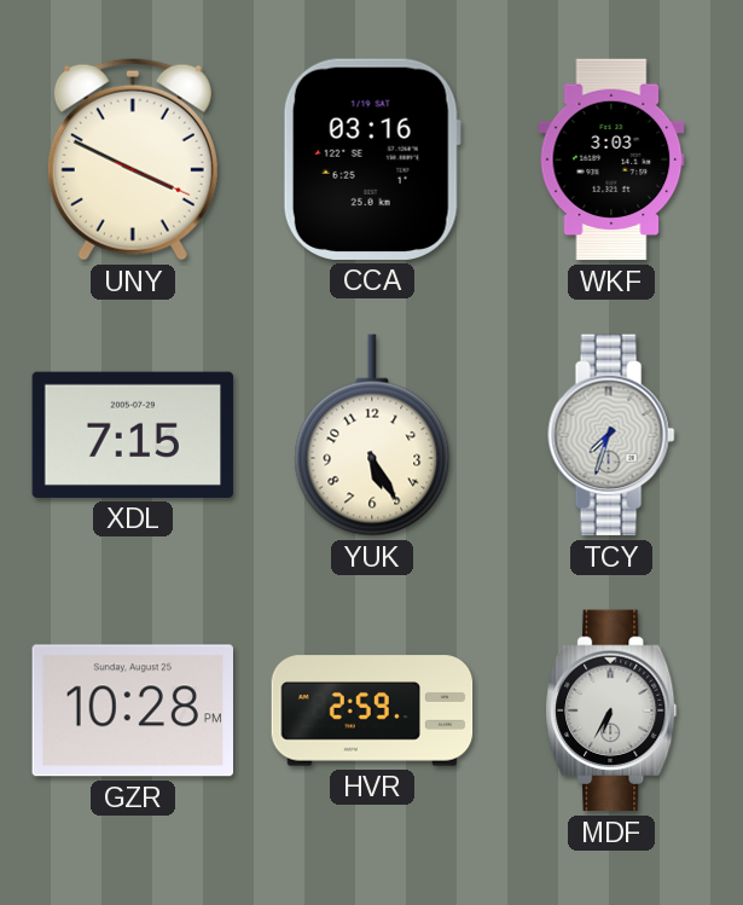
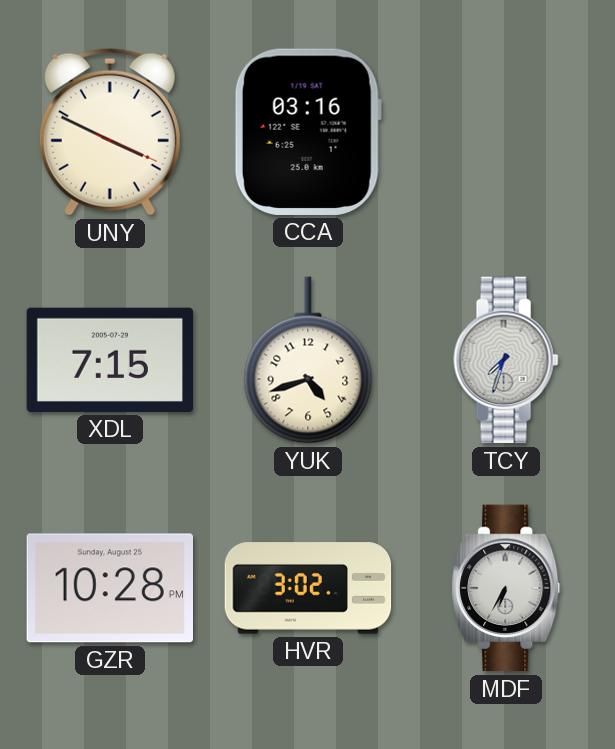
WKF: 3:03 -> none (611, 159)
YUK: 5:25 -> 4:42 (308, 360)
HVR: 2:59 -> 3:02 (308, 588)
